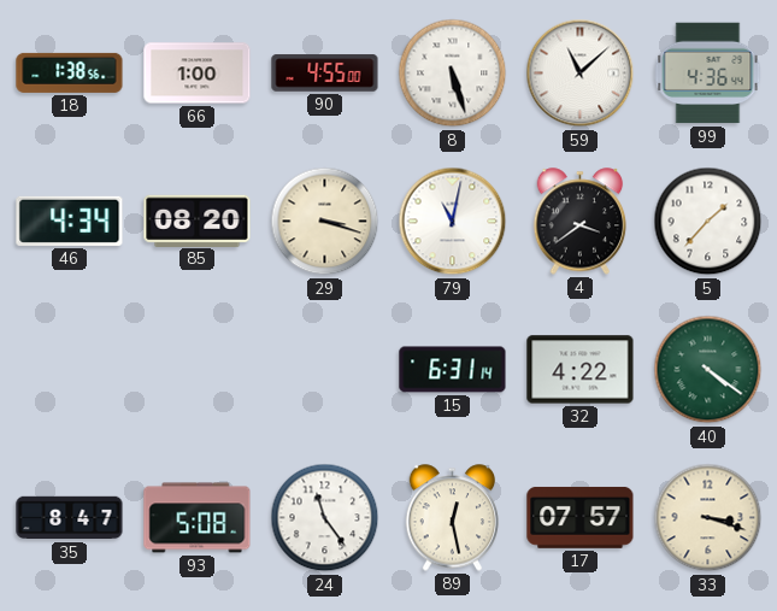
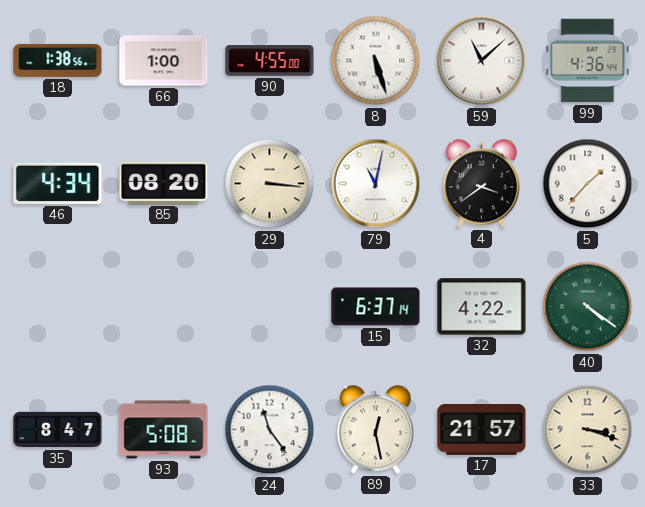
29: 3:18 -> 3:16 (270, 184)
15: 6:31 -> 6:37 (376, 307)
17: 07:57 -> 21:57 (482, 429)
